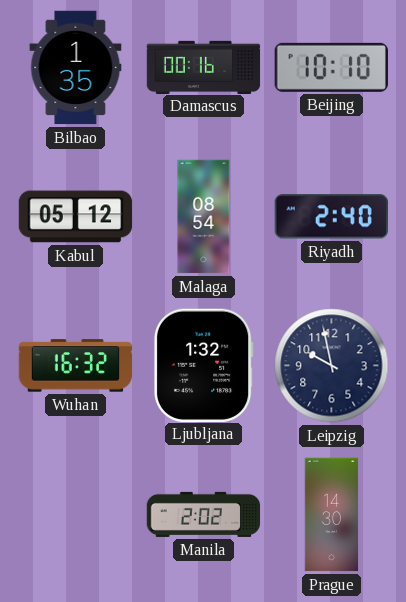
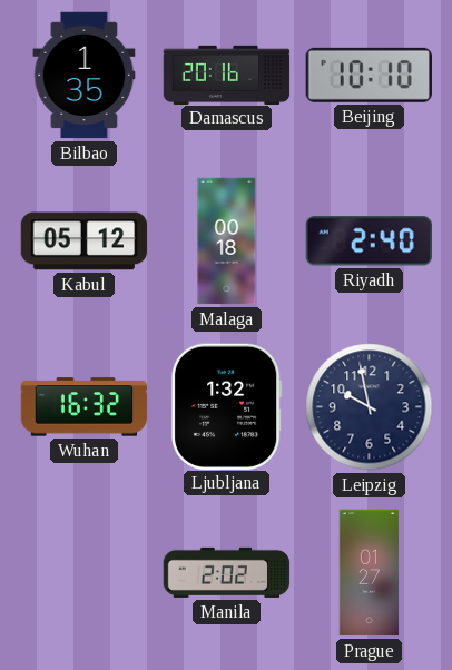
Damascus: 00:16 -> 20:16 (227, 75)
Malaga: 08:54 -> 00:18 (227, 242)
Prague: 14:30 -> 01:27 (370, 573)
